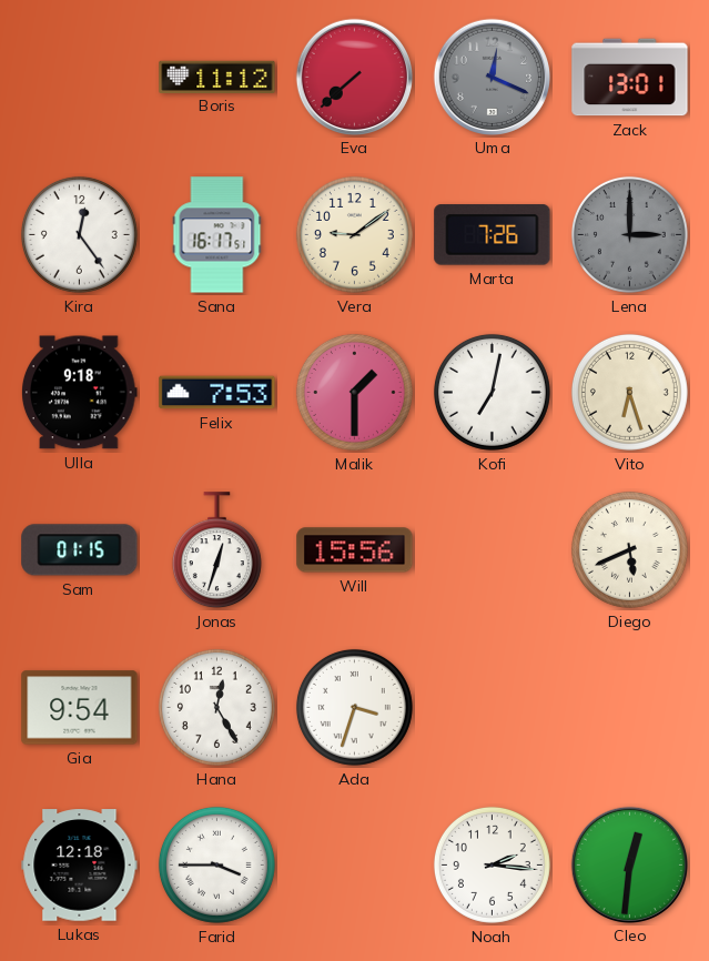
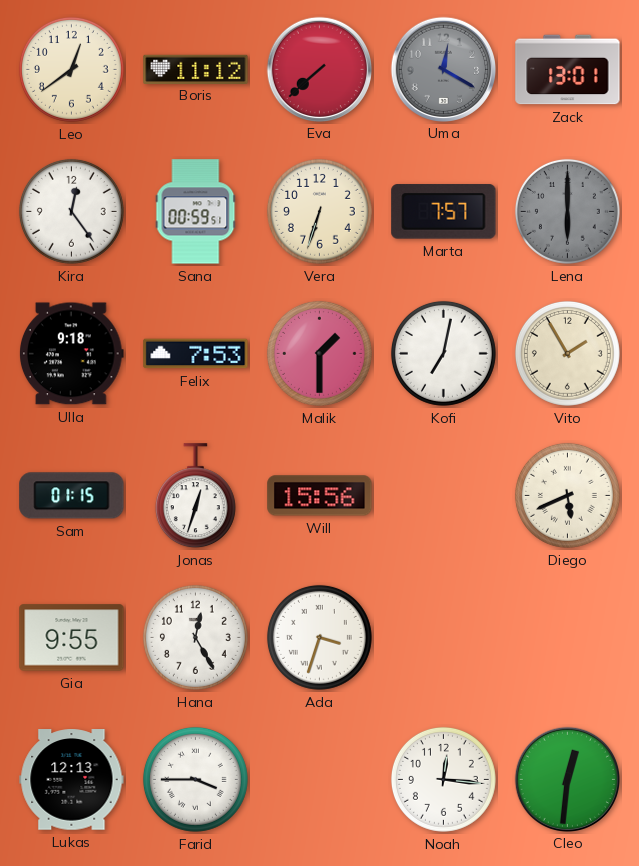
Leo: none -> 12:39 (71, 69)
Uma: 12:19 -> 12:20 (443, 69)
Sana: 16:17 -> 00:59 (196, 212)
Vera: 9:09 -> 6:33 (319, 211)
Marta: 7:26 -> 7:57 (444, 212)
Lena: 3:00 -> 6:00 (567, 211)
Vito: 6:27 -> 1:55 (567, 353)
Gia: 9:54 -> 9:55 (72, 638)
Lukas: 12:18 -> 12:13 (72, 780)
Noah: 2:16 -> 12:16 (443, 779)
